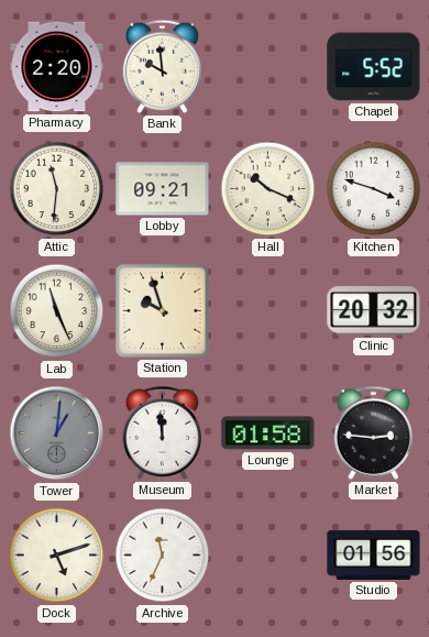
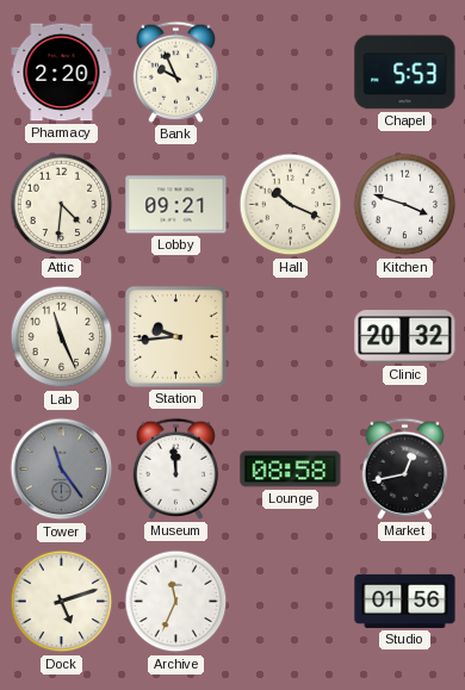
Bank: 9:59 -> 9:56 (175, 72)
Chapel: 5:52 -> 5:53 (405, 73)
Attic: 11:31 -> 4:31 (62, 205)
Station: 9:57 -> 9:44 (175, 336)
Tower: 1:01 -> 11:24 (62, 470)
Lounge: 01:58 -> 08:58 (291, 470)
Market: 2:46 -> 12:43 (404, 468)
